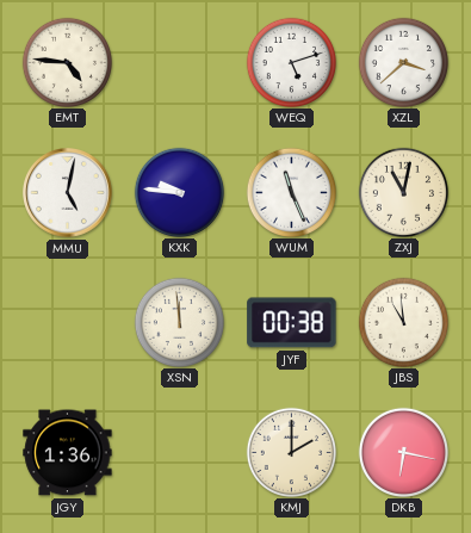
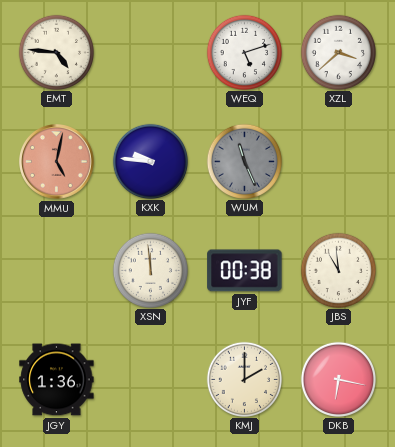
MMU dial: white -> salmon (57, 162)
WUM dial: white -> grey (244, 161)
ZXJ: 11:02 -> none (403, 192)
